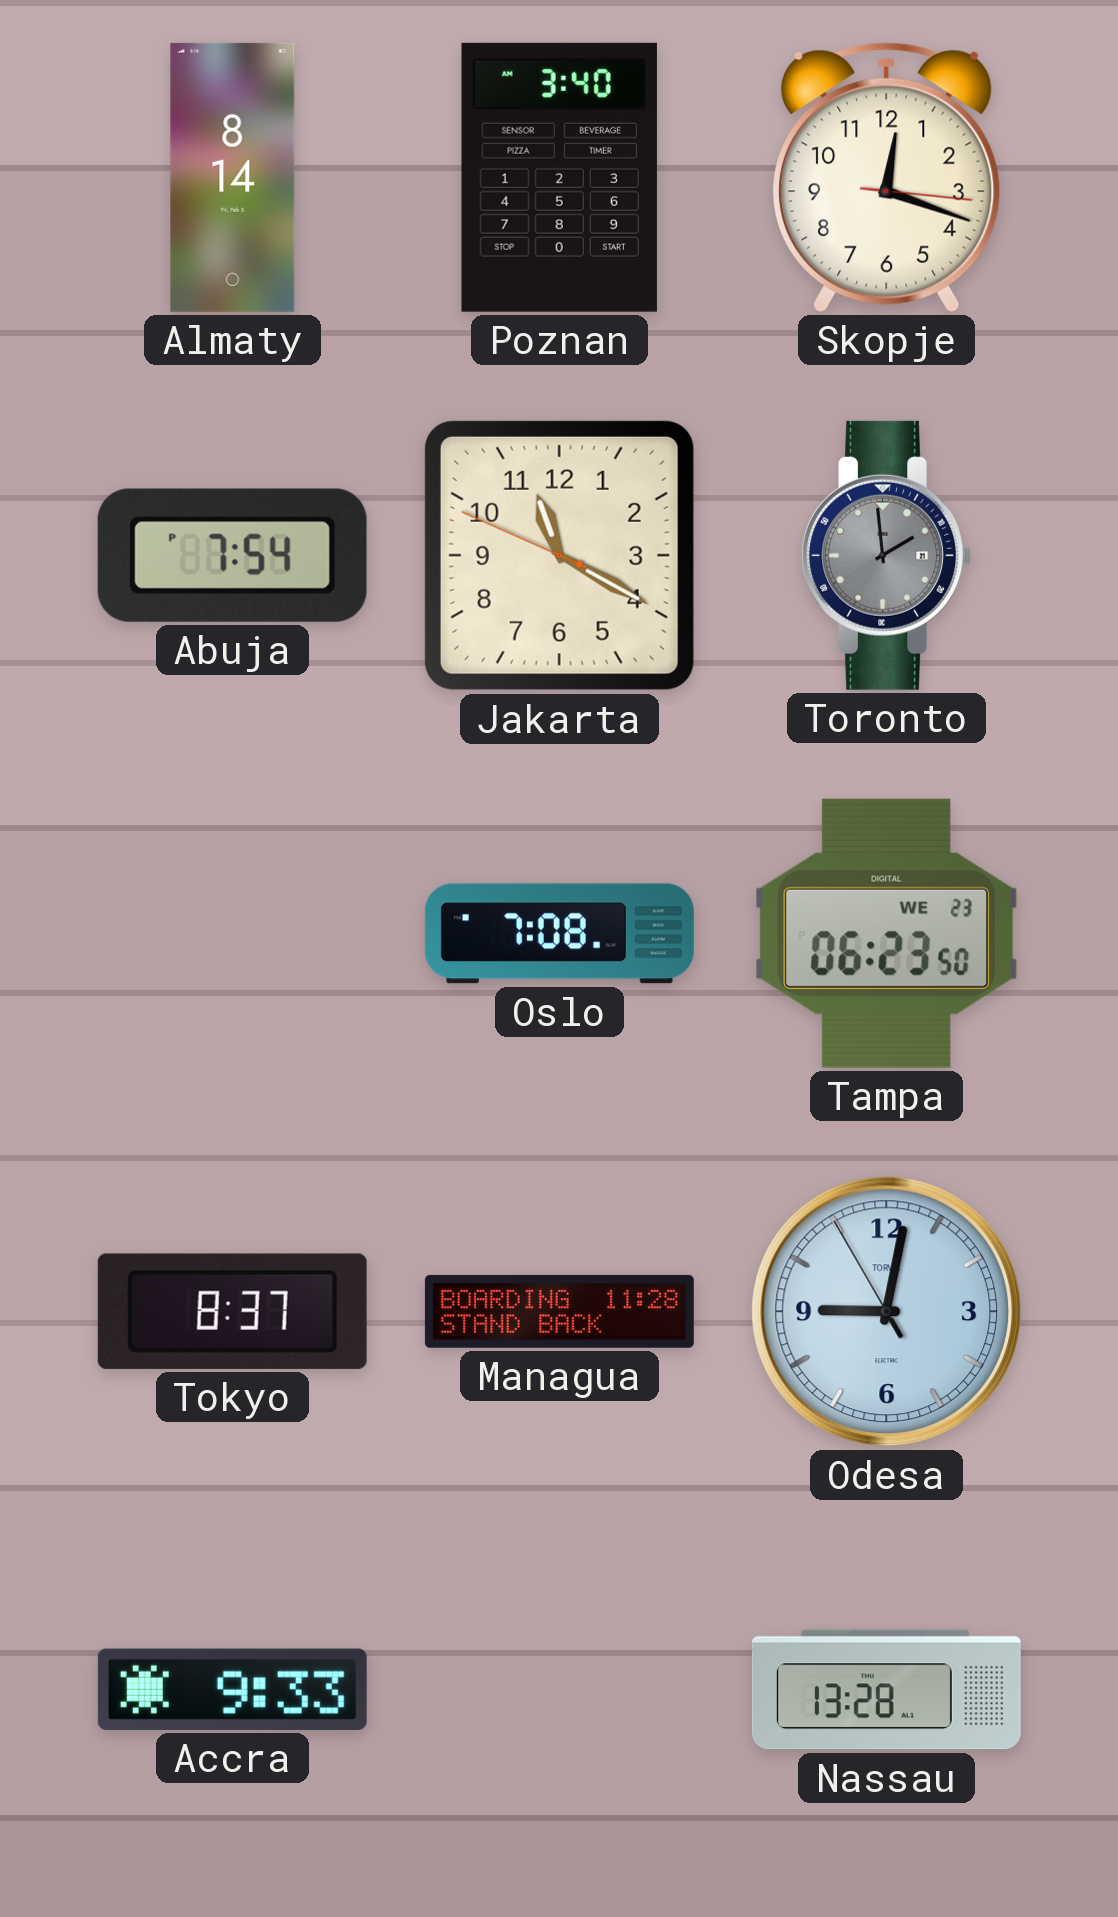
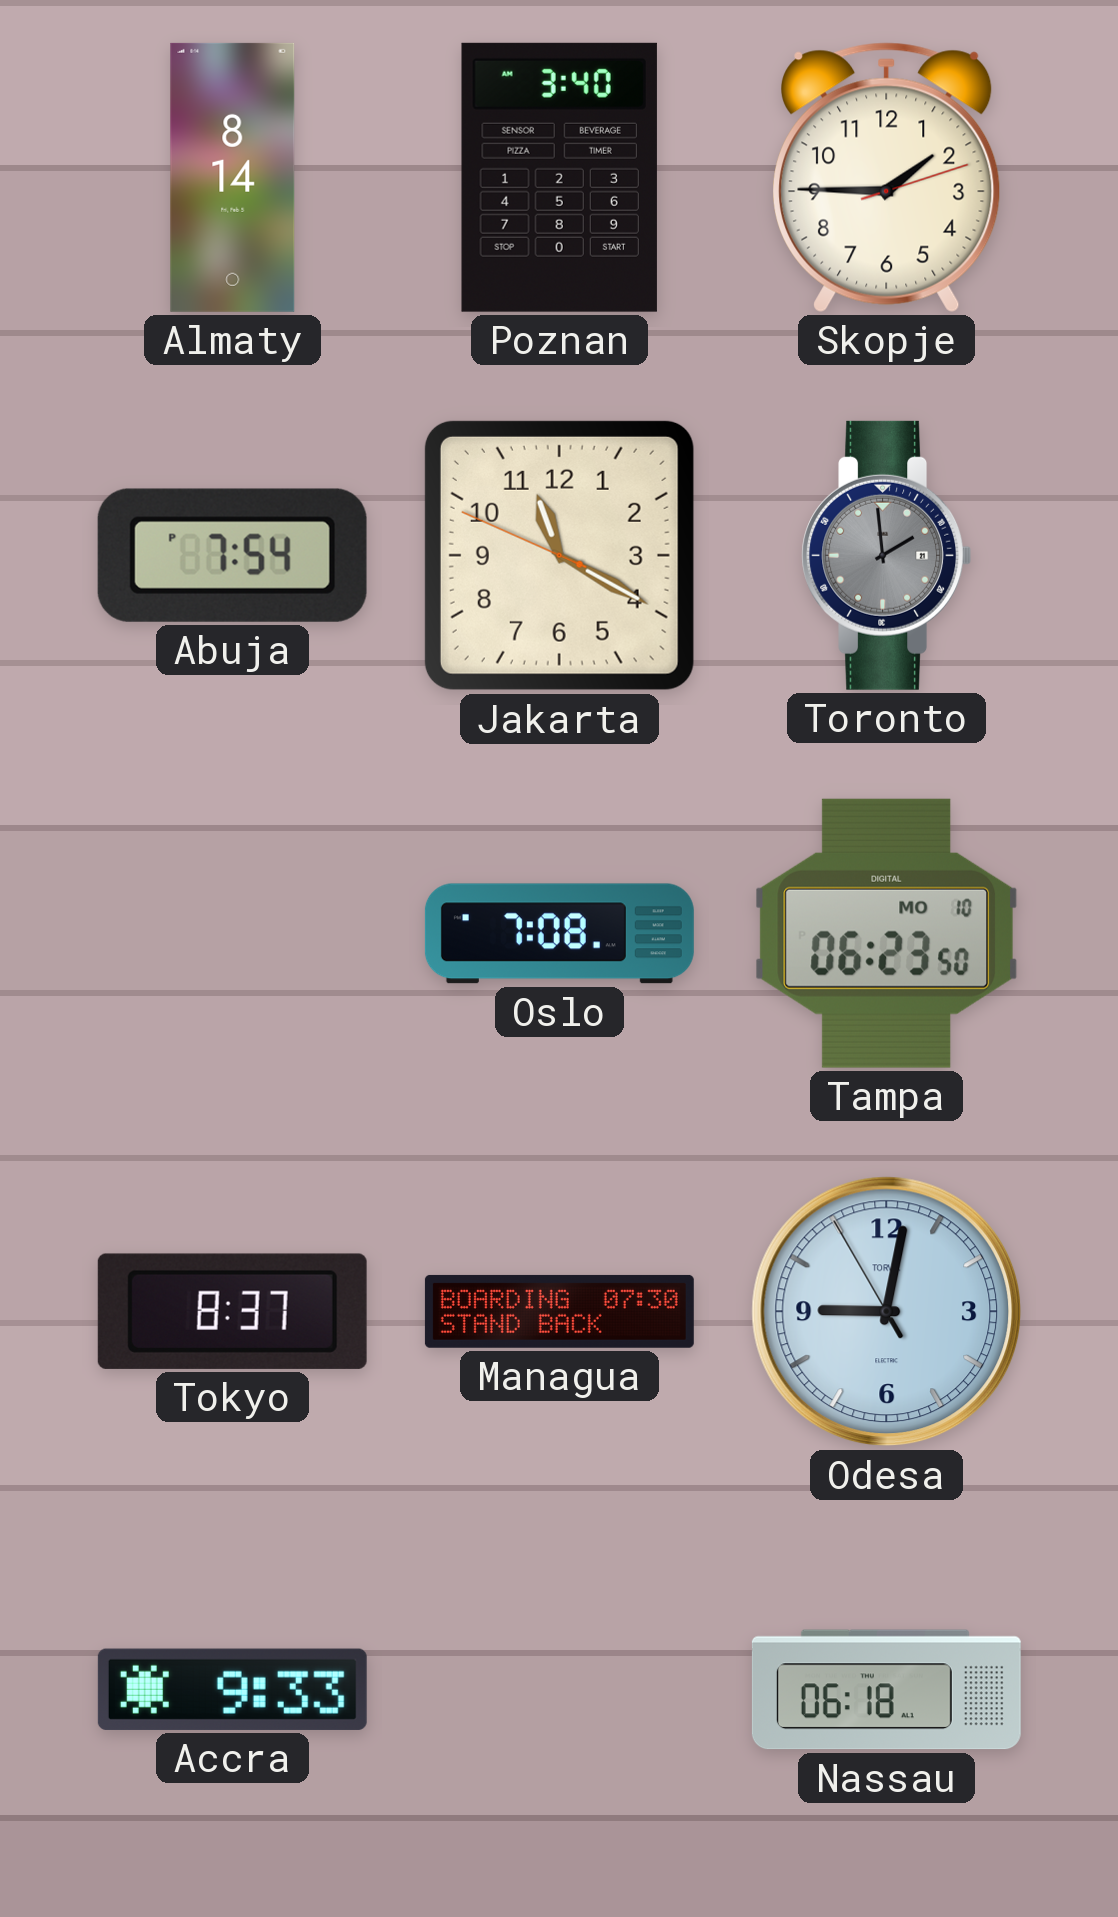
Skopje: 12:18 -> 1:45 (887, 177)
Tampa date: WE 23 -> MO 10 (887, 933)
Managua: 11:28 -> 07:30 (559, 1311)
Nassau: 13:28 -> 06:18 (886, 1690)
